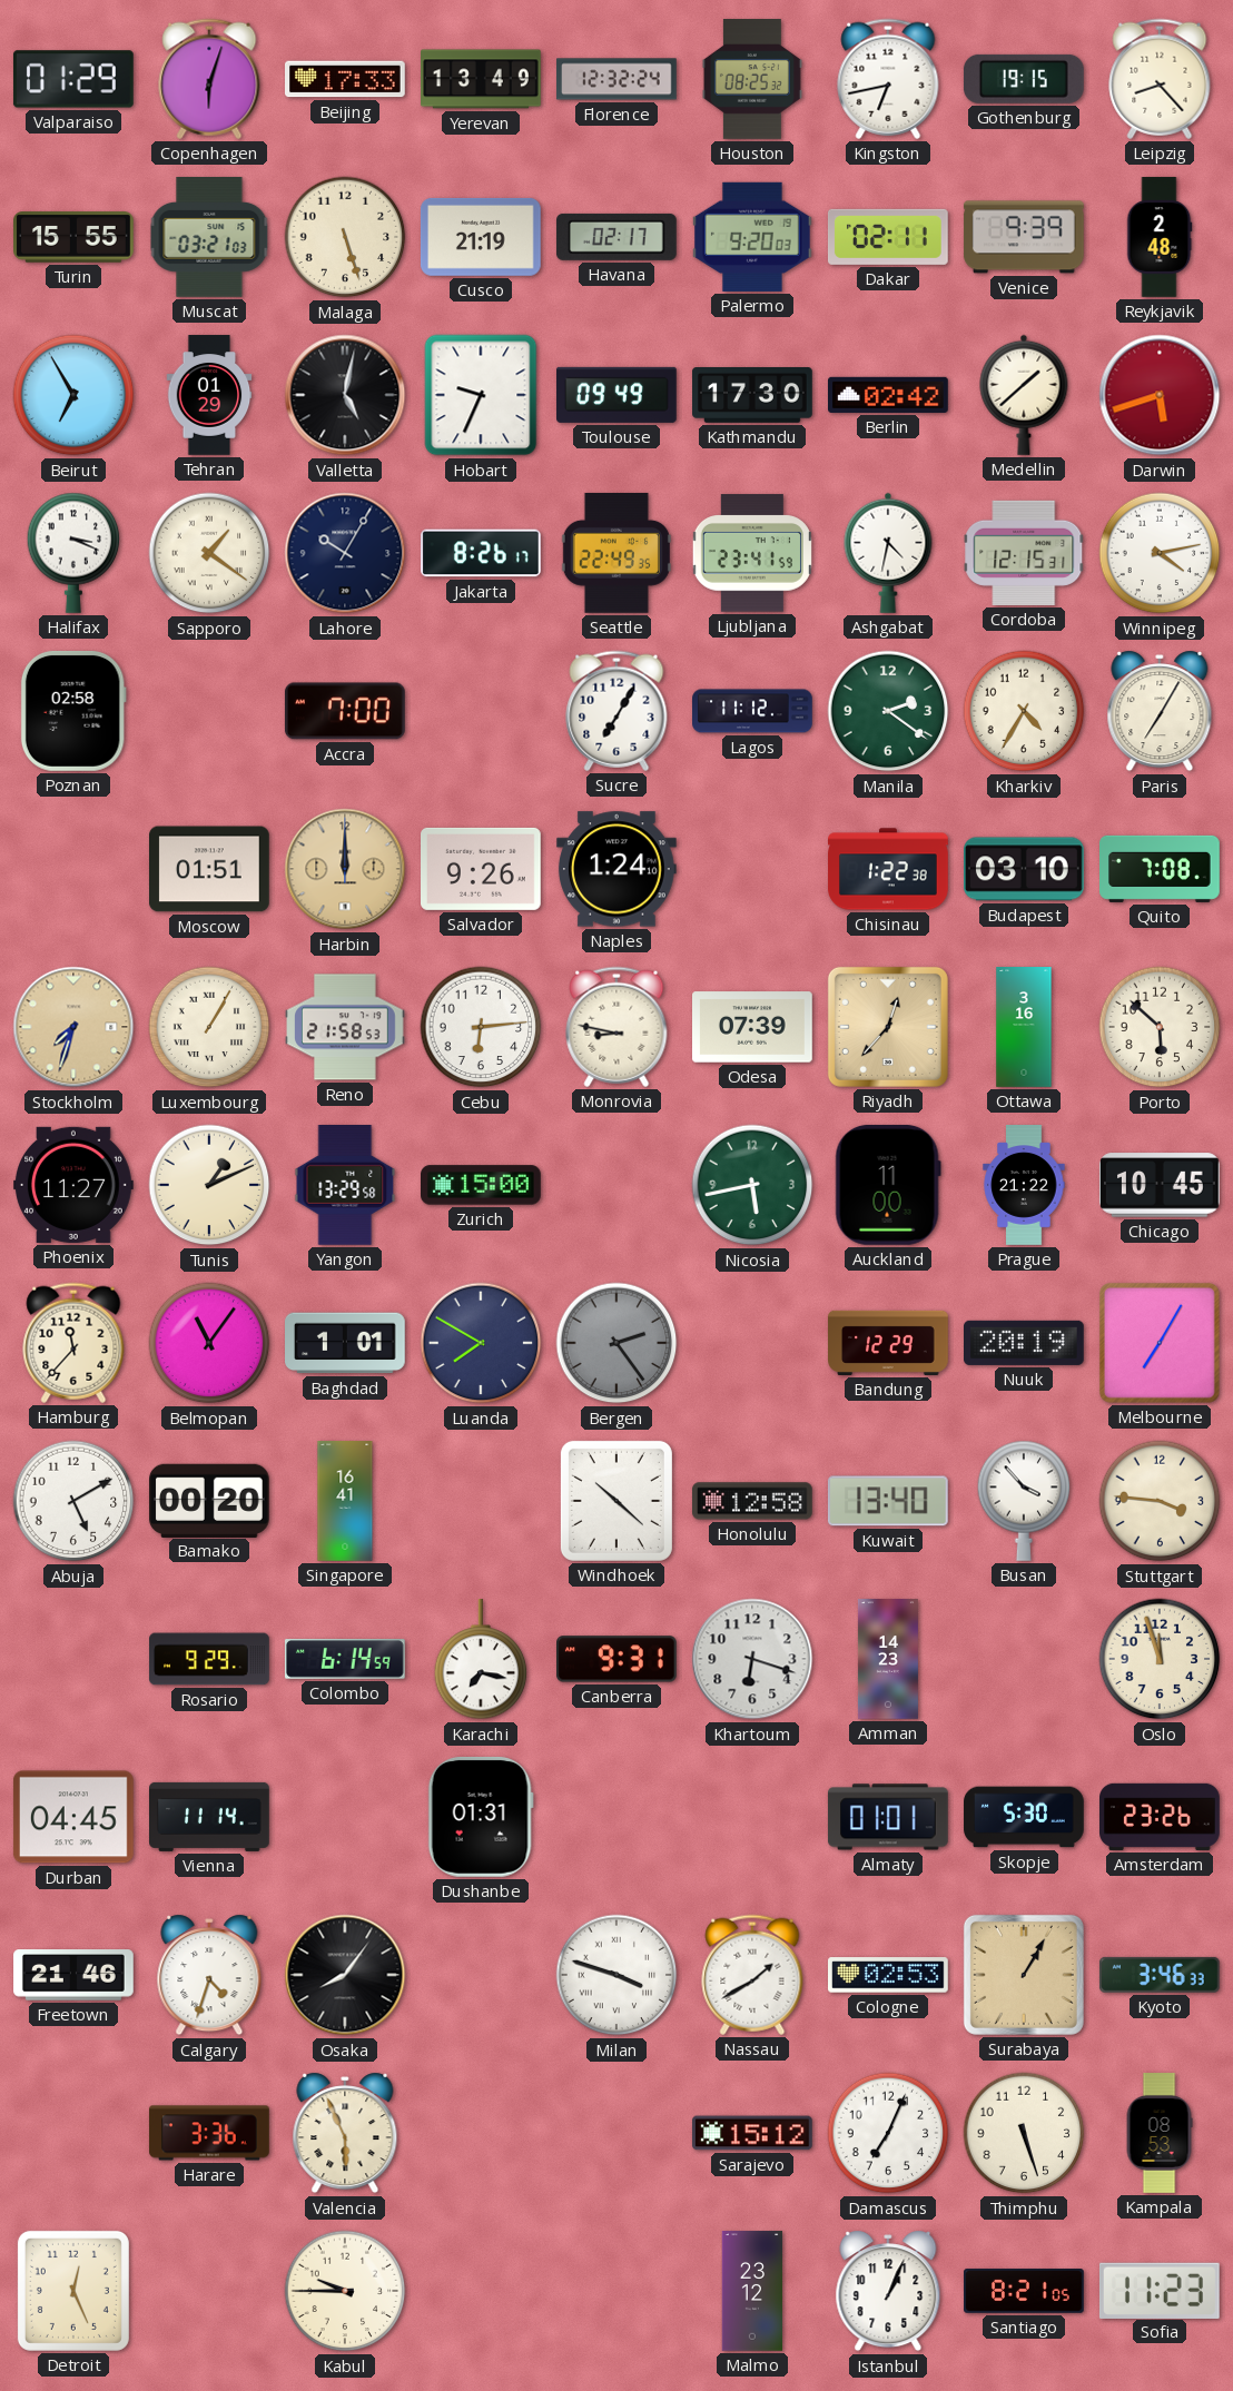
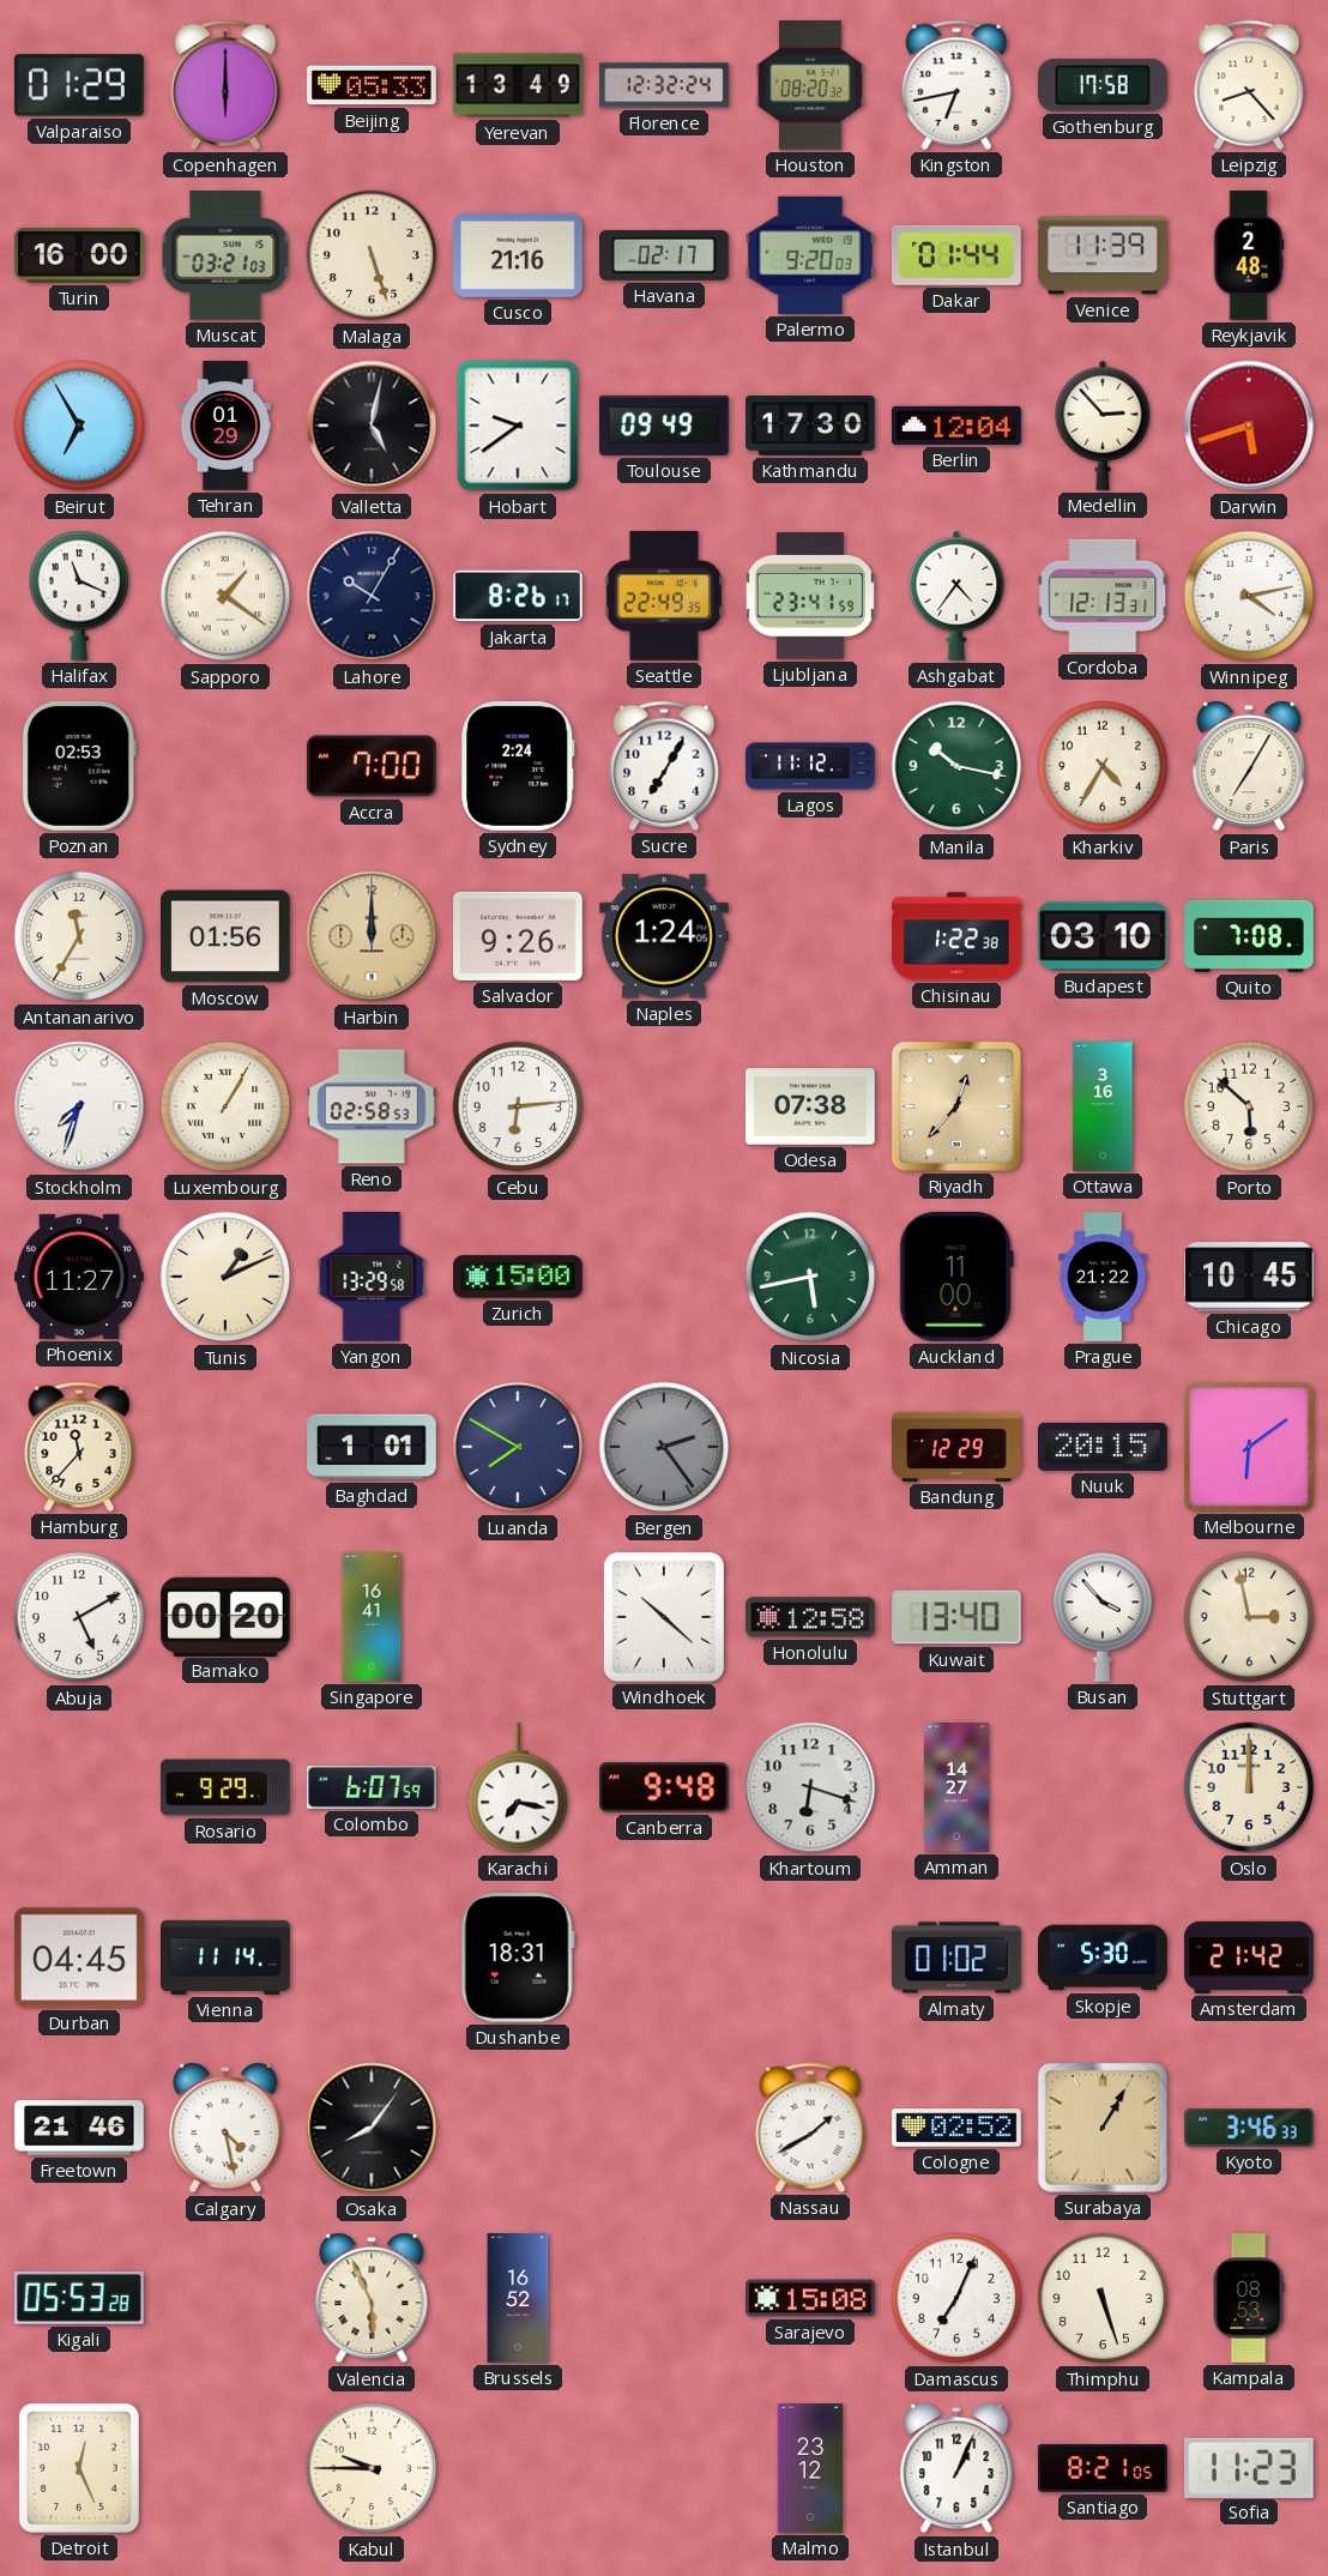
Copenhagen: 6:03 -> 6:00 (225, 85)
Beijing: 17:33 -> 05:33 (373, 85)
Houston: 08:25 -> 08:20 (810, 85)
Gothenburg: 19:15 -> 17:58 (1103, 85)
Turin: 15:55 -> 16:00 (80, 255)
Cusco: 21:19 -> 21:16 (518, 255)
Dakar: 02:11 -> 01:44 (956, 255)
Venice: 9:39 -> 11:39 (1103, 255)
Hobart: 9:34 -> 9:39 (518, 426)
Berlin: 02:42 -> 12:04 (958, 426)
Medellin: 1:38 -> 2:53 (1103, 426)
Halifax: 3:19 -> 11:19 (79, 596)
Ashgabat: 4:32 -> 4:36 (956, 596)
Cordoba: 12:15 -> 12:13 (1103, 596)
Poznan: 02:58 -> 02:53 (79, 766)
Sydney: none -> 2:24 (518, 767)
Manila: 2:21 -> 10:17 (956, 766)
Antananarivo: none -> 11:35 (79, 936)
Moscow: 01:51 -> 01:56 (227, 936)
Naples: 1:24:10 -> 1:24:05 (664, 936)
Stockholm dial: champagne -> white (79, 1106)
Reno: 21:58 -> 02:58 (372, 1106)
Monrovia: 8:47 -> none (616, 1027)
Odesa: 07:39 -> 07:38 (811, 1106)
Belmopan: 11:06 -> none (209, 1343)
Nuuk: 20:19 -> 20:15 (1104, 1447)
Melbourne: 7:05 -> 6:09 (1249, 1447)
Stuttgart: 3:46 -> 2:58 (1249, 1617)
Colombo: 6:14 -> 6:07 (372, 1788)
Canberra: 9:31 -> 9:48 (665, 1787)
Amman: 14:23 -> 14:27 (956, 1787)
Oslo: 11:57 -> 12:00 (1249, 1787)
Dushanbe: 01:31 -> 18:31 (518, 1957)
Almaty: 01:01 -> 01:02 (956, 1957)
Amsterdam: 23:26 -> 21:42 (1250, 1957)
Calgary: 4:33 -> 4:28 (225, 2128)
Milan: 3:48 -> none (616, 1975)
Cologne: 02:53 -> 02:52 (958, 2128)
Kigali: none -> 05:53 (79, 2298)
Harare: 3:36 -> none (209, 2133)
Brussels: none -> 16:52 (518, 2298)
Sarajevo: 15:12 -> 15:08 (811, 2298)
